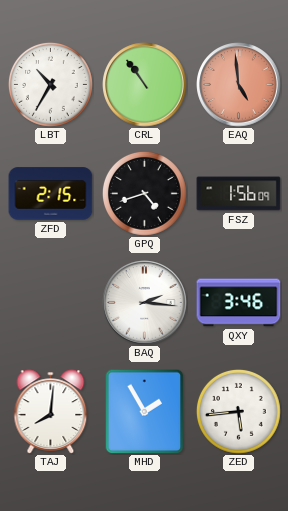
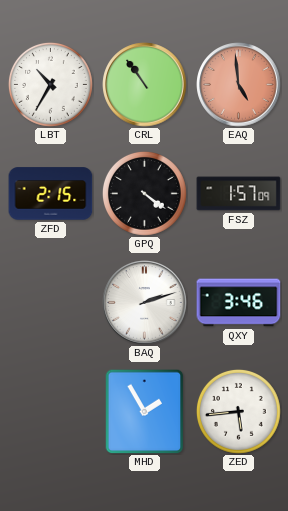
GPQ: 4:42 -> 4:21 (144, 193)
FSZ: 1:56 -> 1:57 (239, 194)
BAQ: 2:16 -> 2:12 (145, 303)
TAJ: 8:01 -> none (51, 412)
